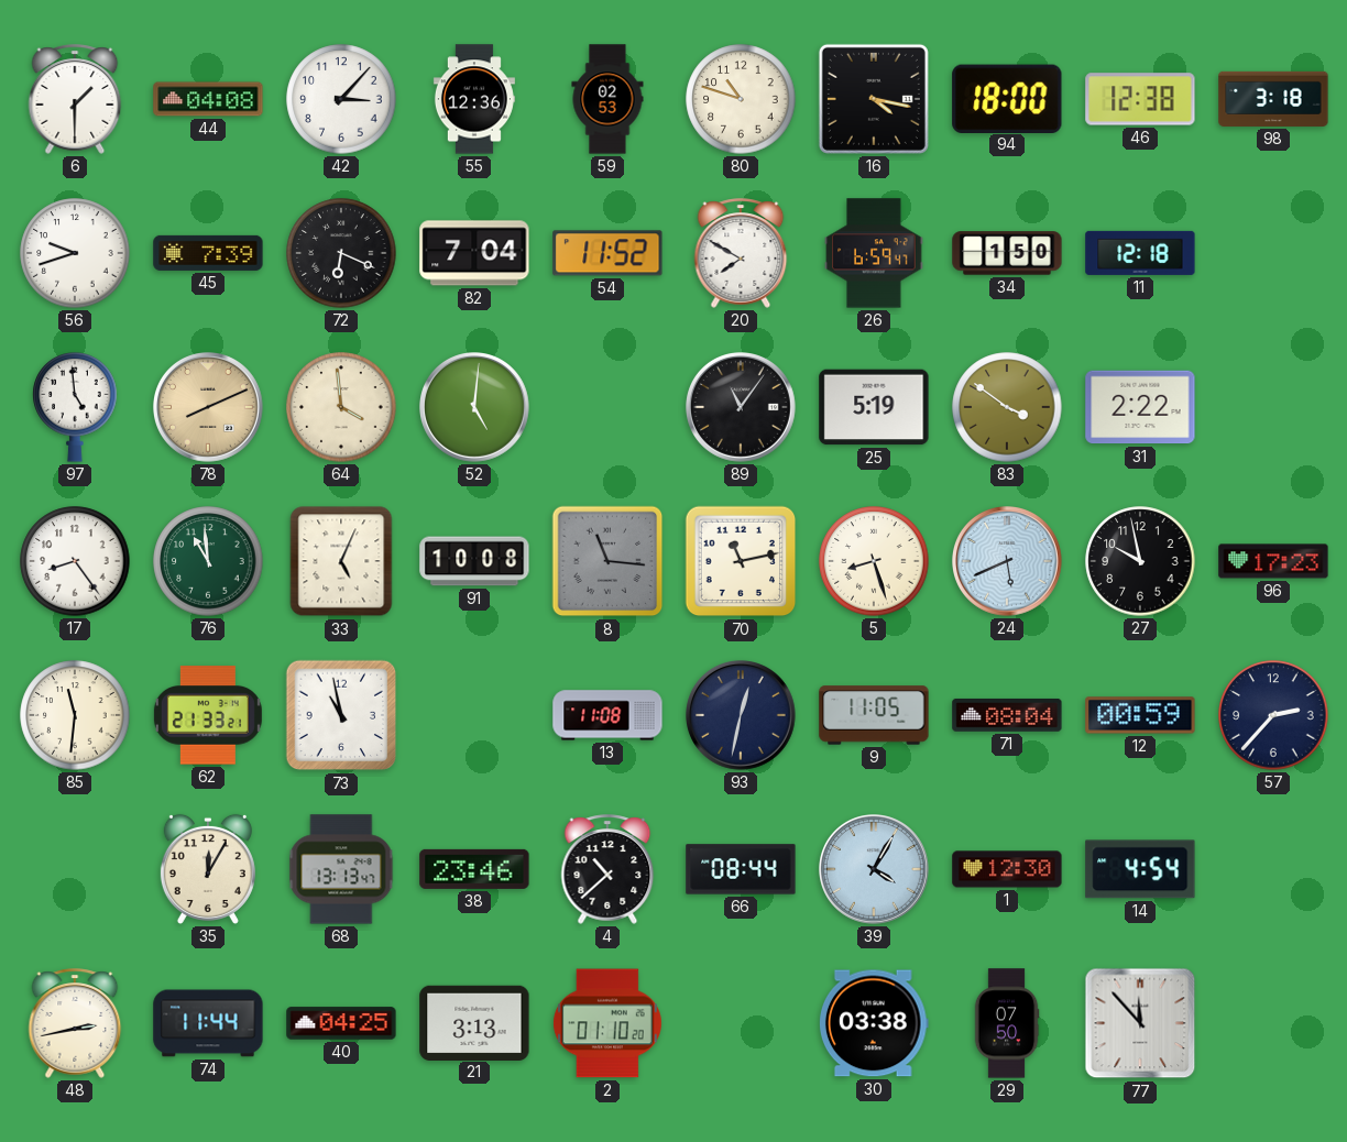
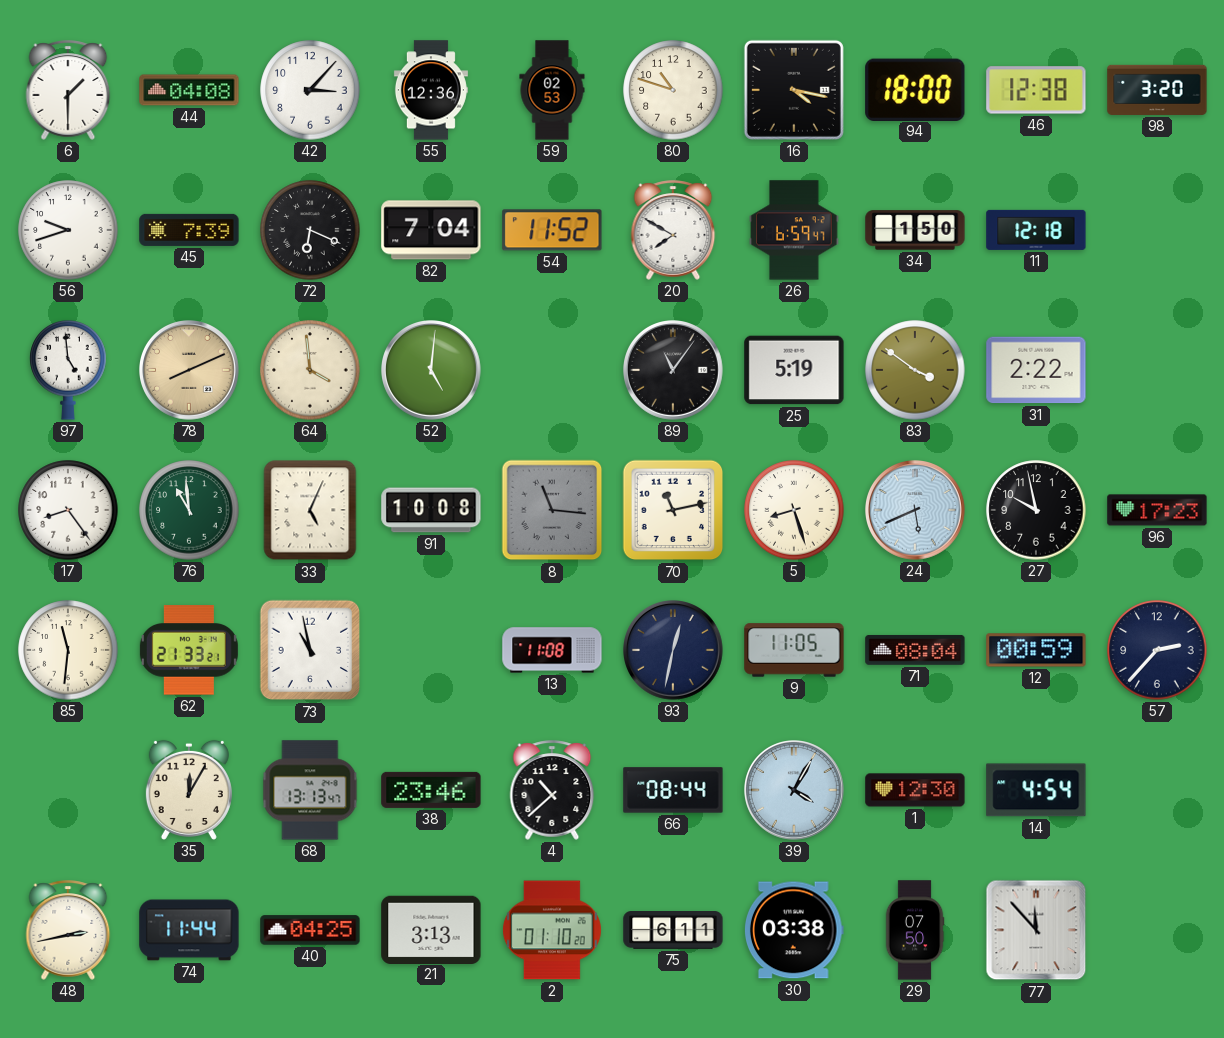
98: 3:18 -> 3:20 (1157, 90)
75: none -> 6:11 (673, 931)
